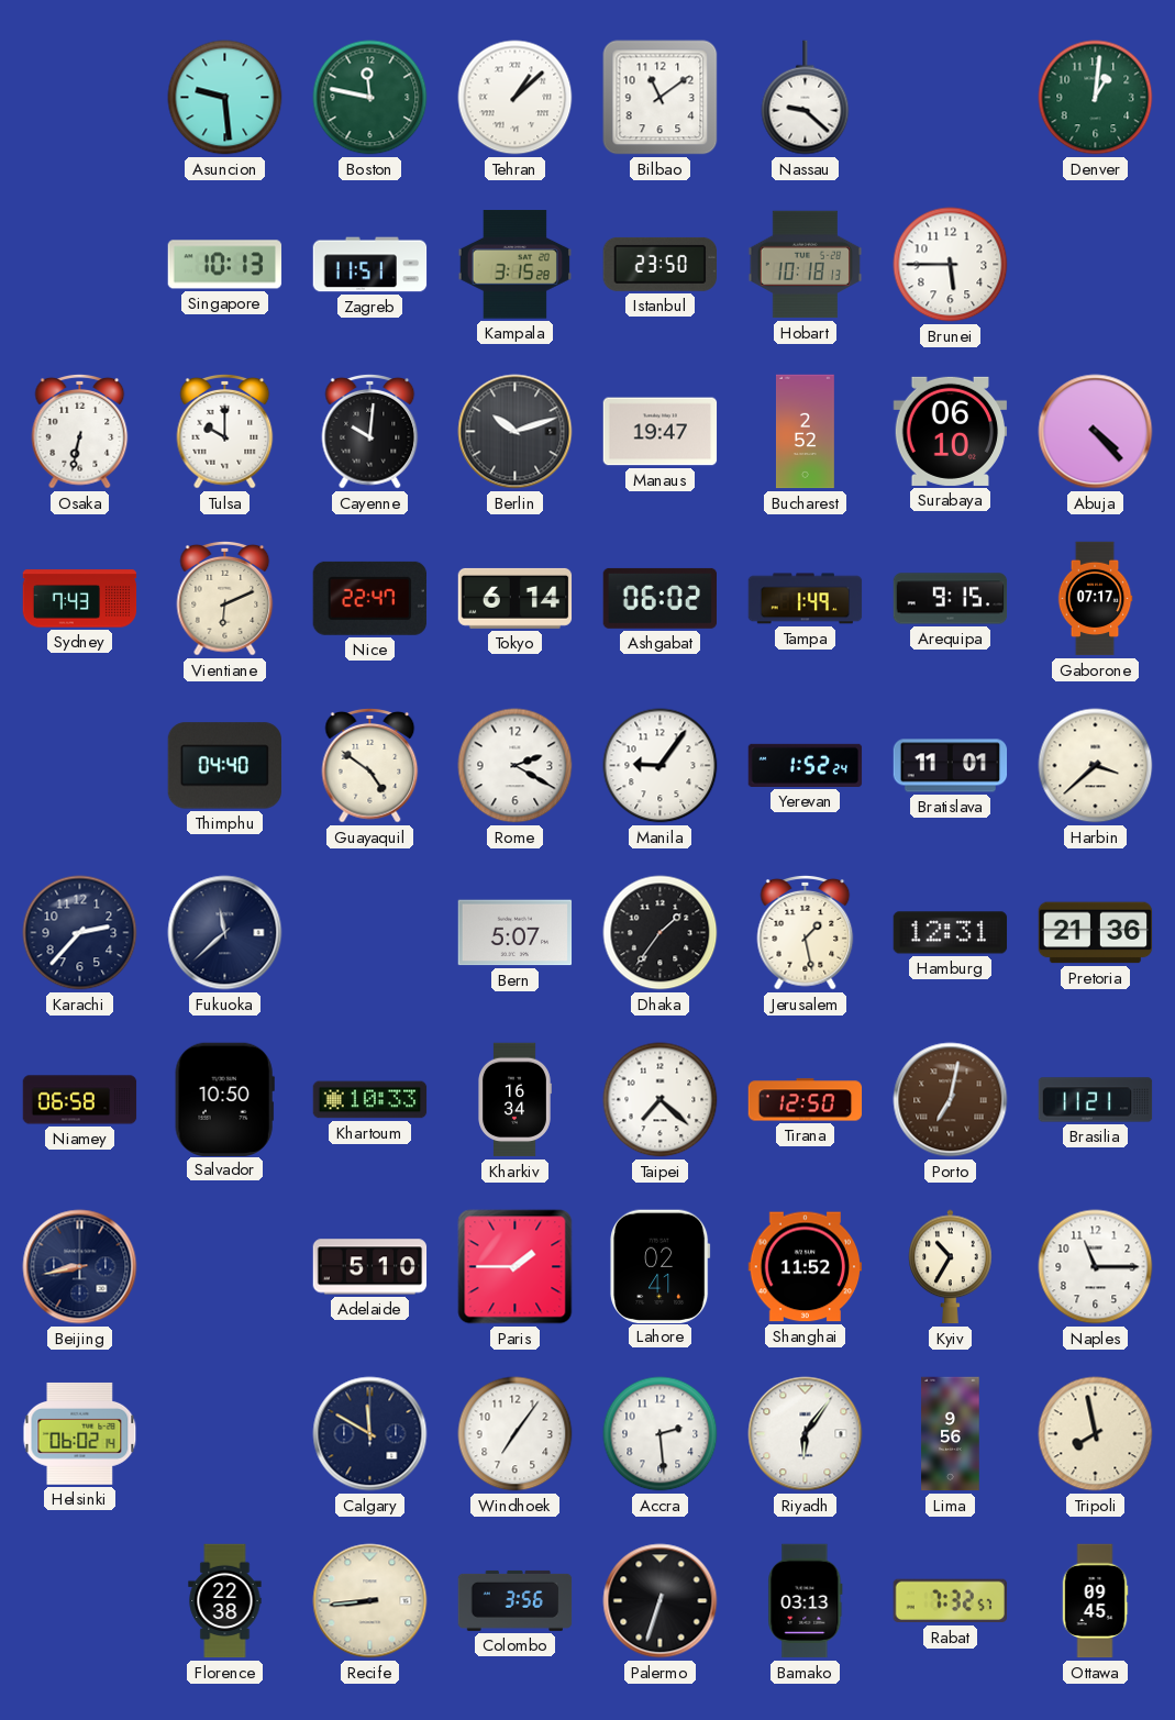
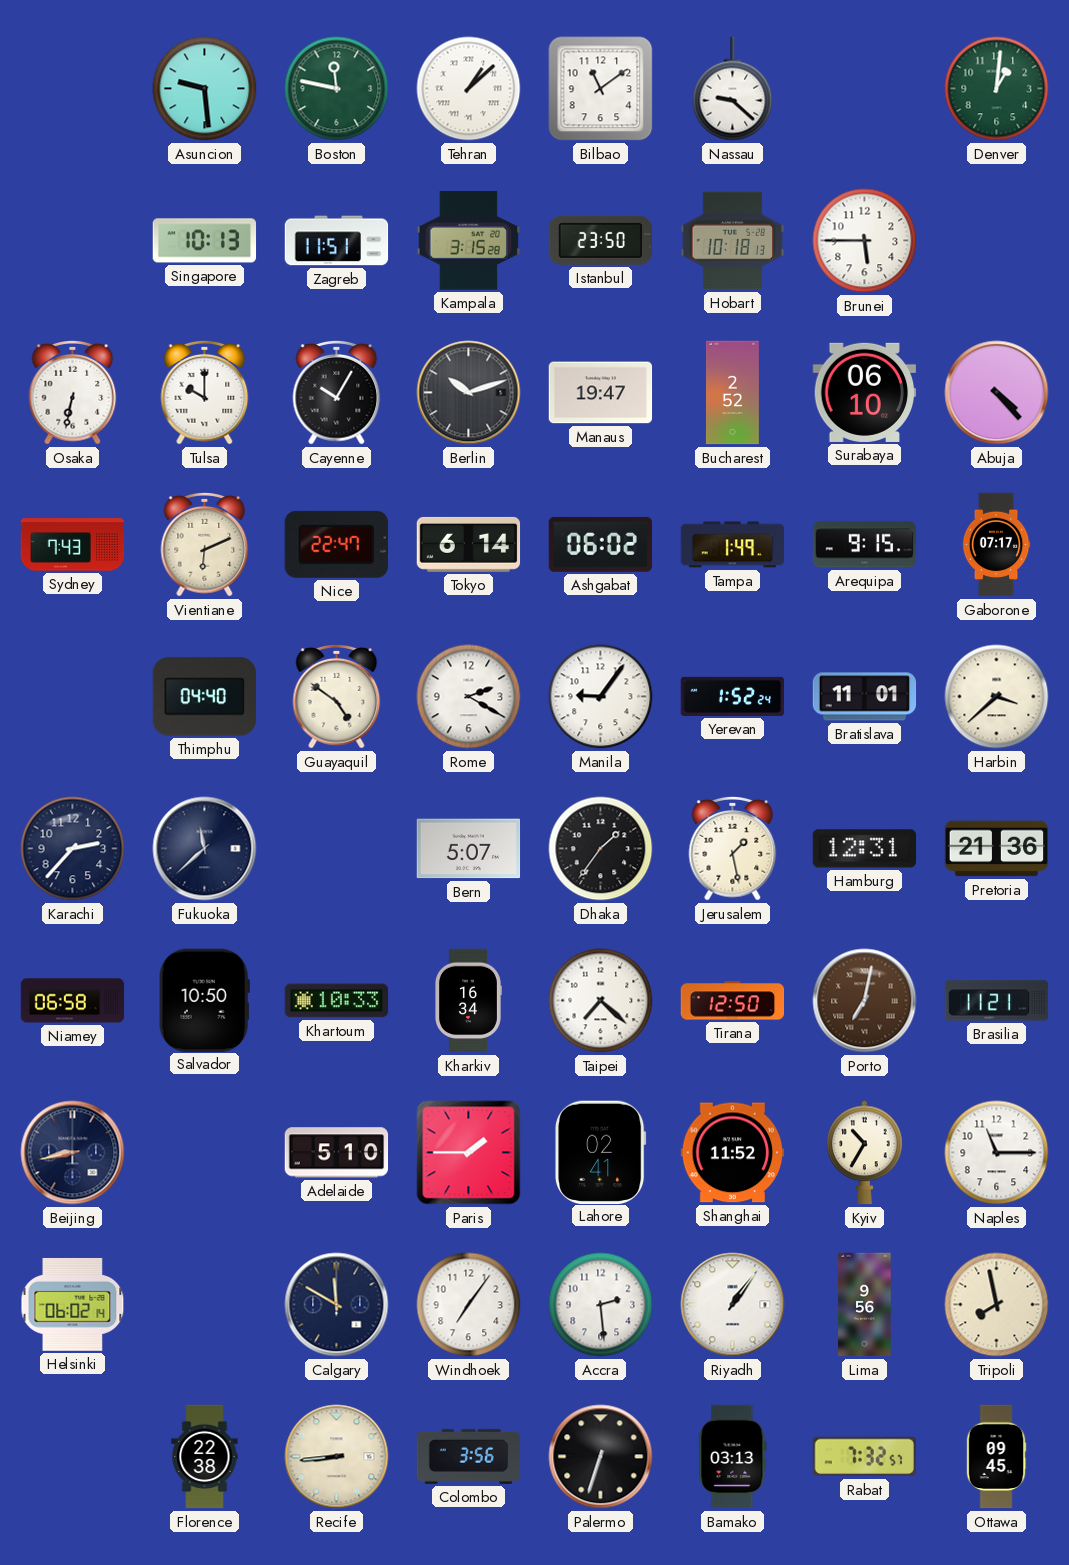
Cayenne: 10:01 -> 10:05 (337, 392)
Riyadh: 6:06 -> 1:06 (733, 1305)
